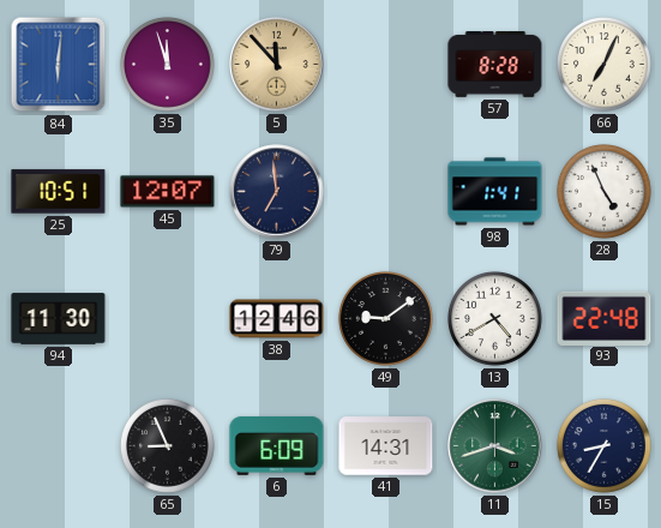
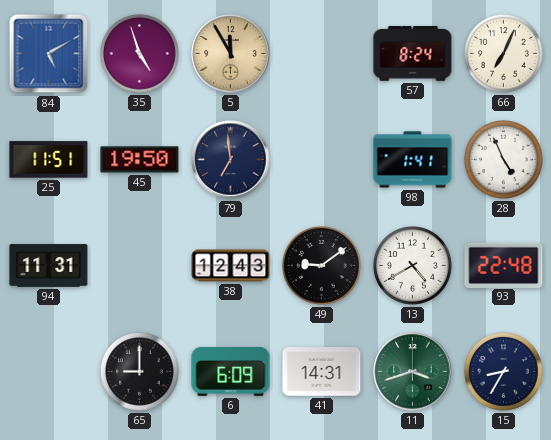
84: 6:01 -> 5:10 (49, 54)
35: 11:57 -> 4:57 (140, 54)
5: 11:53 -> 11:55 (231, 54)
57: 8:28 -> 8:24 (413, 54)
25: 10:51 -> 11:51 (49, 160)
45: 12:07 -> 19:50 (140, 160)
94: 11:30 -> 11:31 (49, 266)
38: 12:46 -> 12:43 (231, 266)
65: 8:56 -> 9:00 (140, 372)
